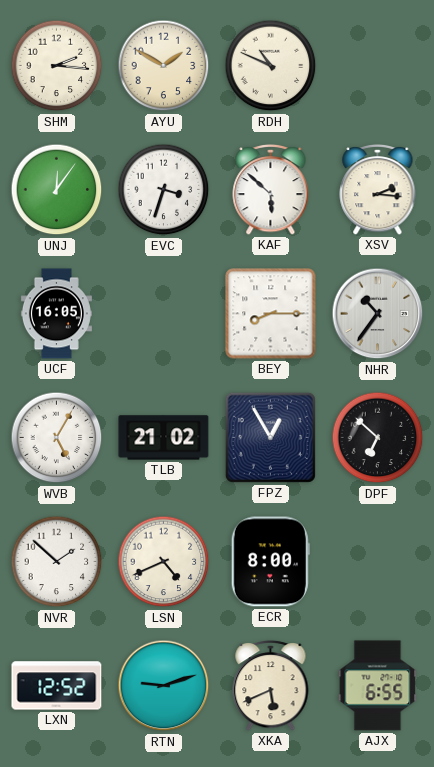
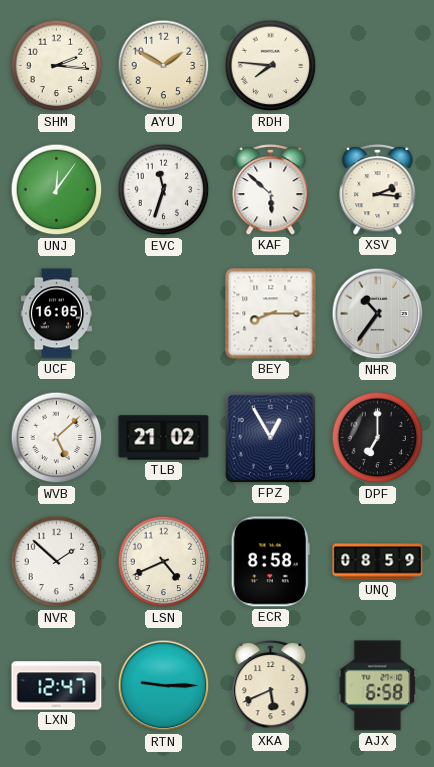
RDH: 10:49 -> 7:46 (271, 66)
EVC: 3:33 -> 11:33 (164, 190)
WVB: 5:05 -> 5:08 (57, 438)
DPF: 6:52 -> 7:00 (378, 438)
ECR: 8:00 -> 8:58 (270, 562)
UNQ: none -> 08:59 (378, 562)
LXN: 12:52 -> 12:47 (57, 686)
RTN: 9:12 -> 9:15 (164, 686)
AJX: 6:55 -> 6:58 (378, 686)
